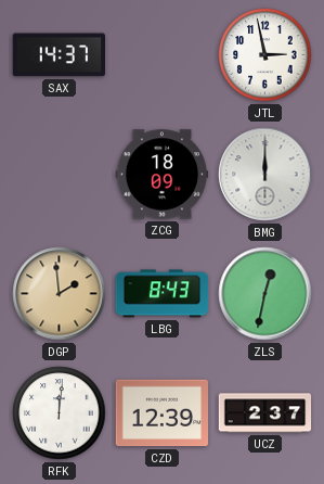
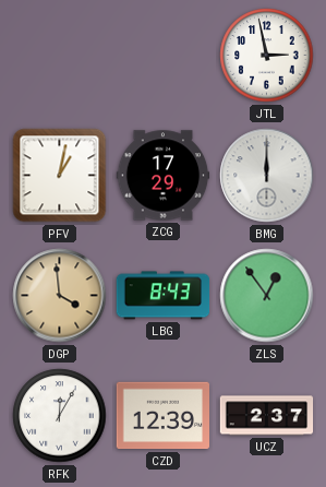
SAX: 14:37 -> none (59, 55)
PFV: none -> 1:02 (60, 176)
ZCG: 18:09 -> 17:29 (164, 176)
DGP: 1:59 -> 3:59 (60, 296)
ZLS: 12:32 -> 12:54 (267, 296)
RFK: 12:01 -> 12:05 (60, 416)
